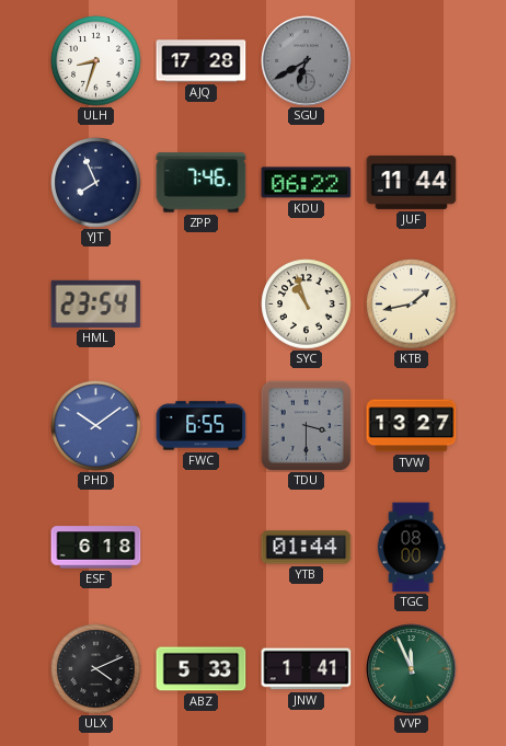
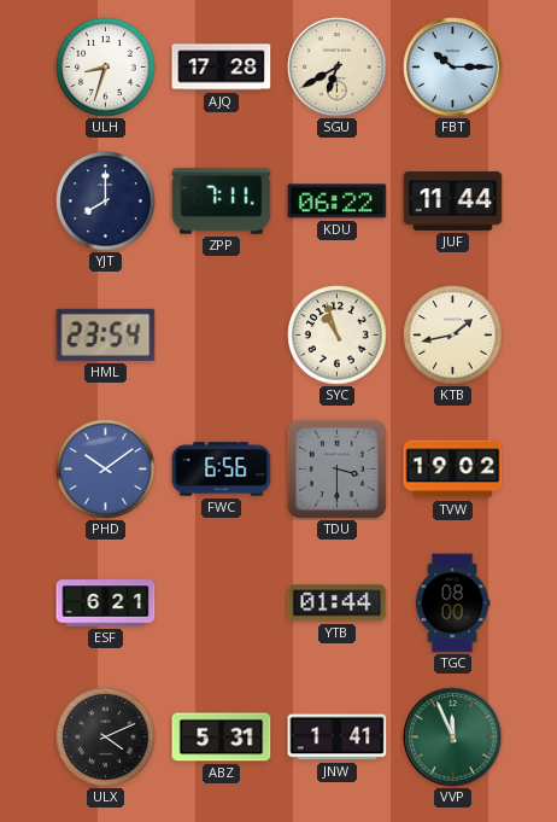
SGU dial: grey -> cream (338, 68)
FBT: none -> 10:15 (453, 68)
YJT: 7:56 -> 8:00 (106, 202)
ZPP: 7:46 -> 7:11 (222, 202)
FWC: 6:55 -> 6:56 (222, 470)
TVW: 13:27 -> 19:02 (453, 470)
ESF: 6:18 -> 6:21 (106, 604)
ABZ: 5:33 -> 5:31 (222, 738)
